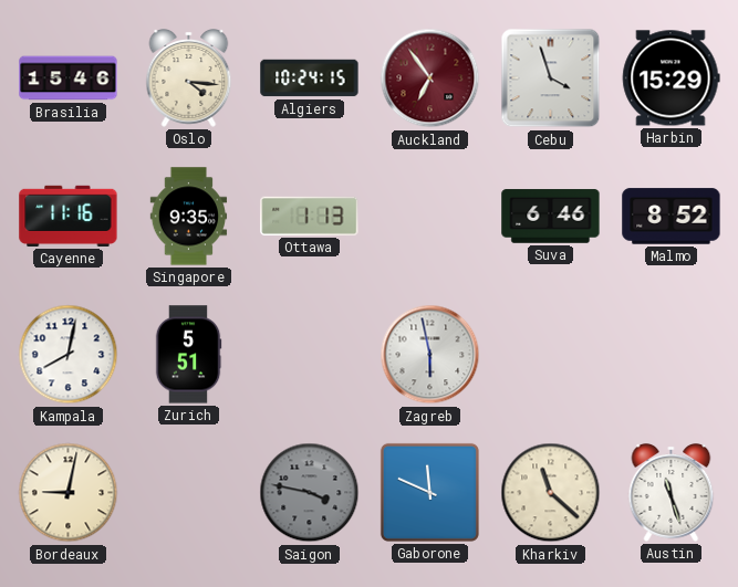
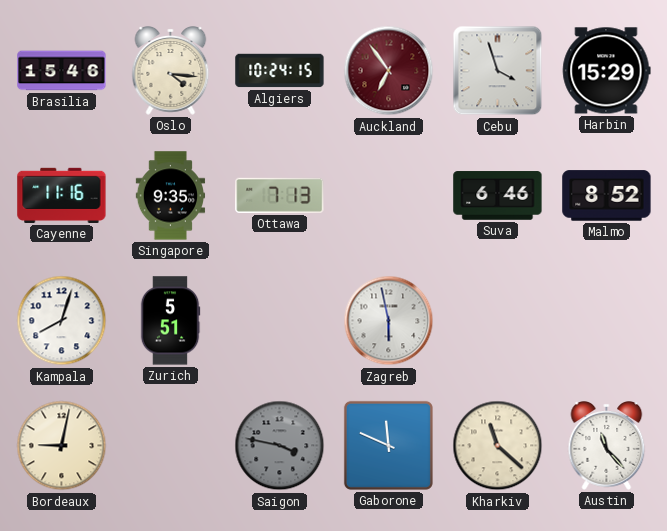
Ottawa: 1:13 -> 7:13 (280, 195)
Kampala: 8:02 -> 8:03 (62, 321)
Austin: 11:27 -> 11:23 (607, 446)
